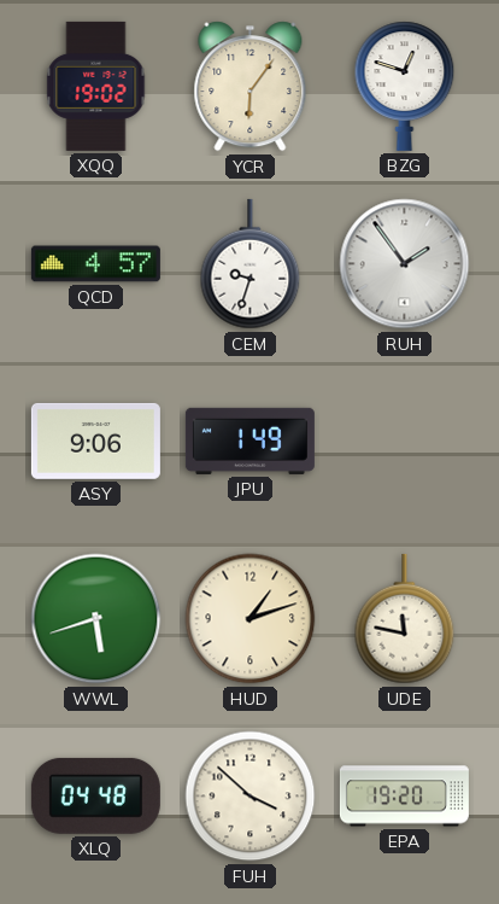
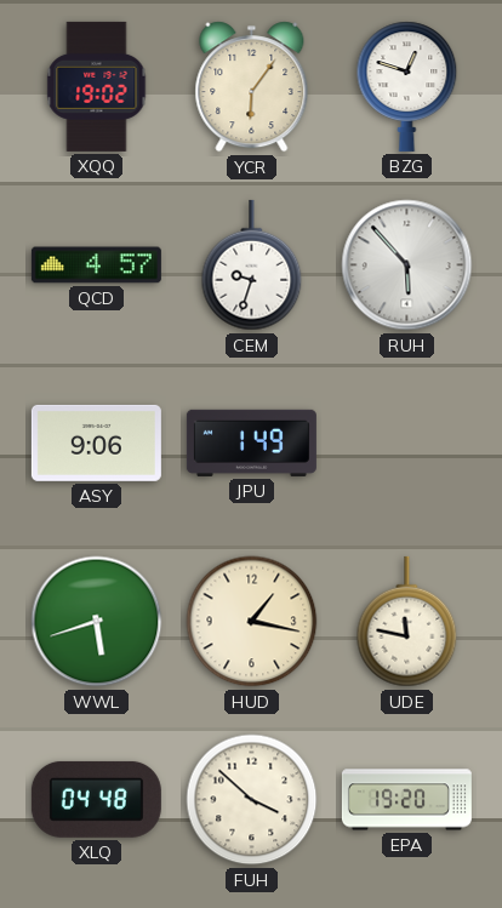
RUH: 1:54 -> 5:53 (407, 265)
HUD: 1:12 -> 1:17 (252, 622)
